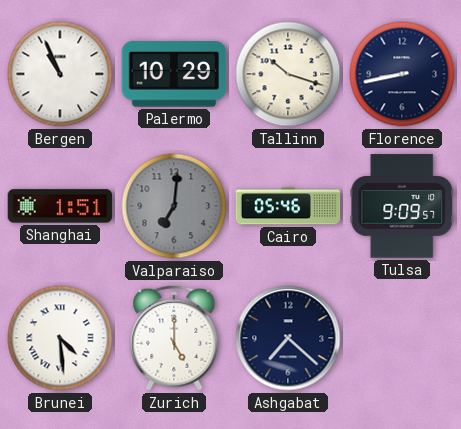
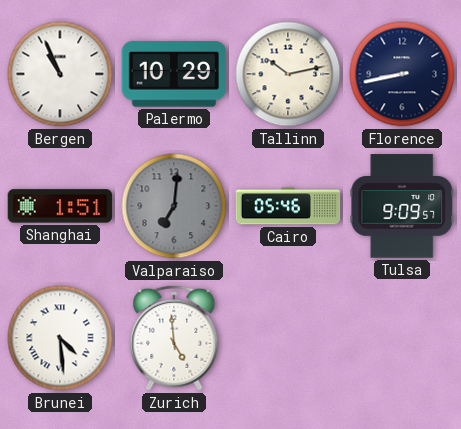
Tallinn: 10:18 -> 10:13 (288, 74)
Zurich: 5:00 -> 4:59 (174, 338)
Ashgabat: 7:22 -> none (288, 338)
